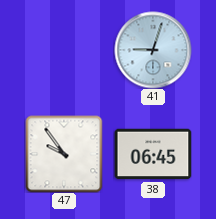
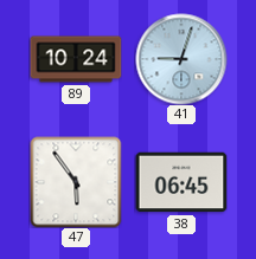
89: none -> 10:24 (76, 59)
47: 9:54 -> 5:54 (76, 182)
